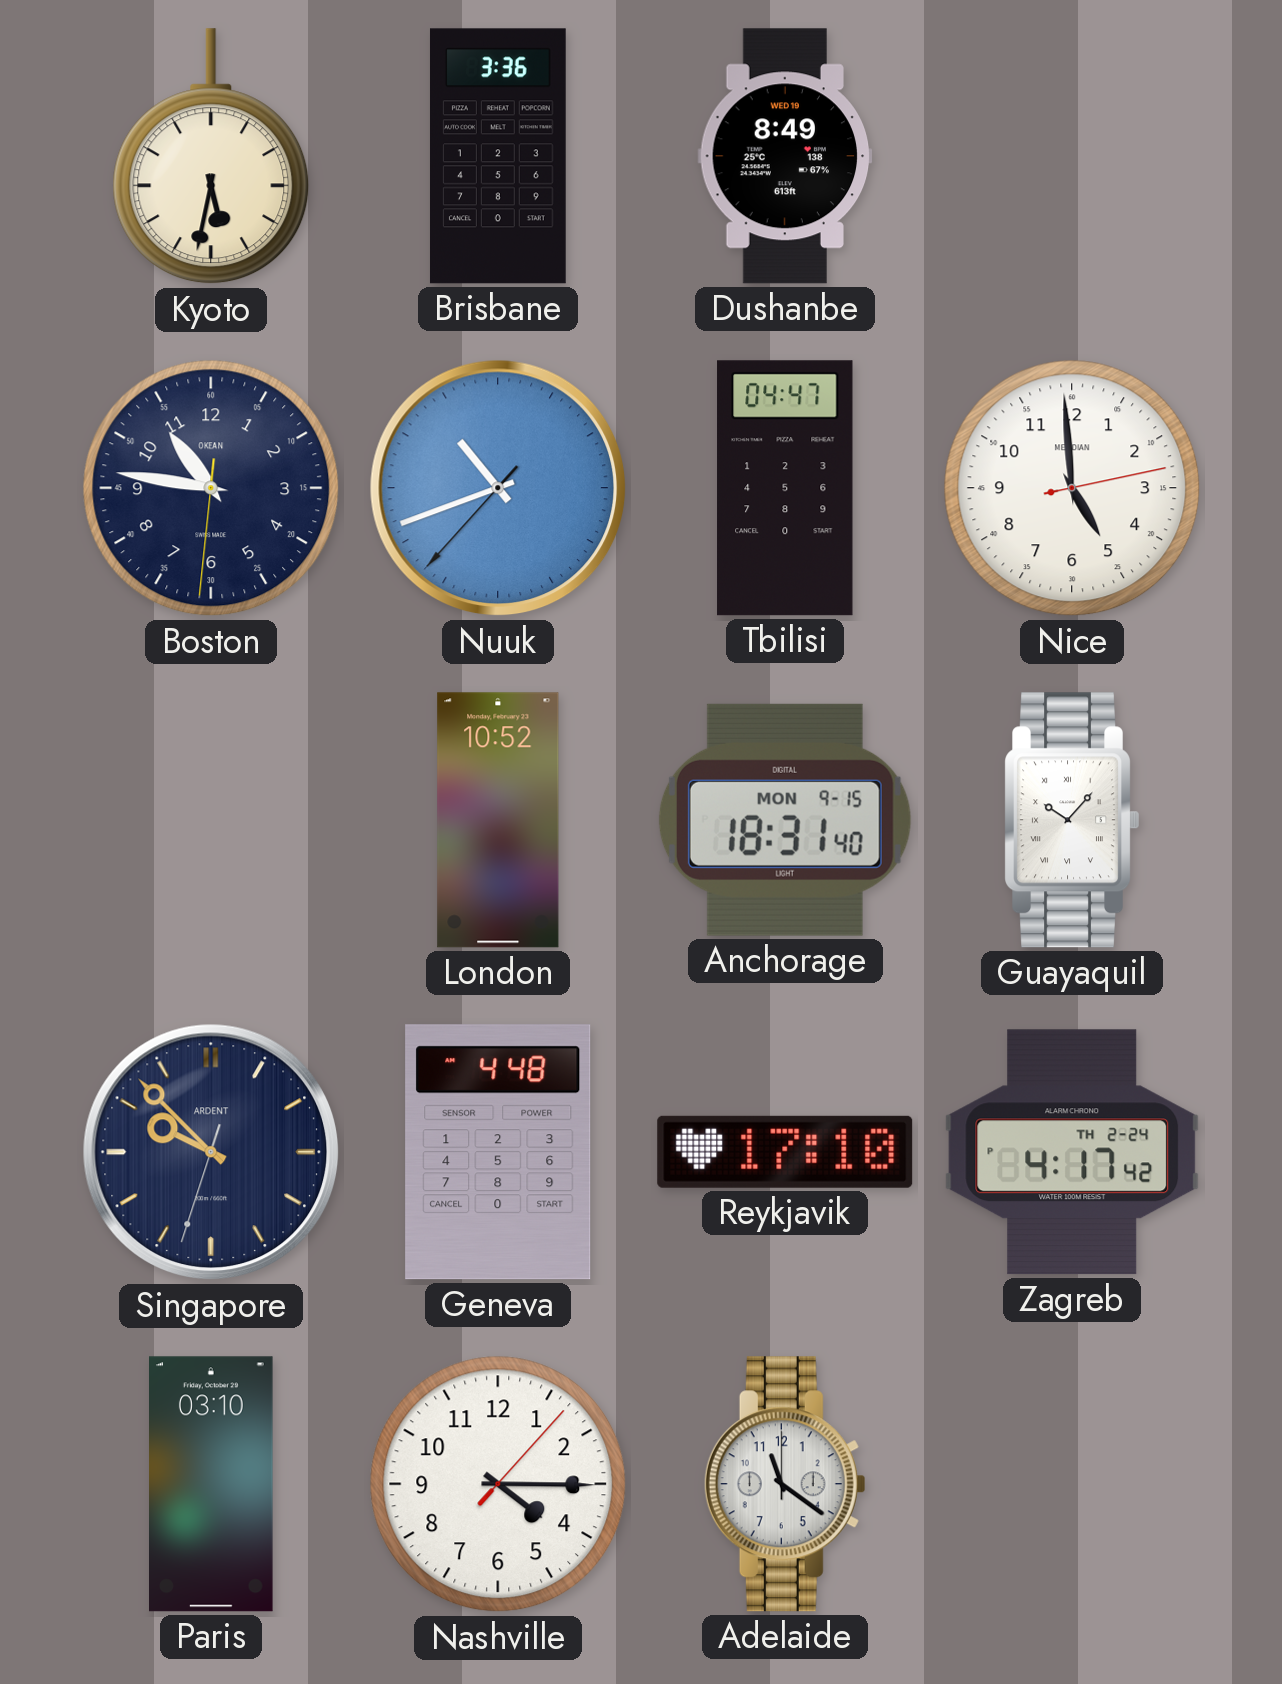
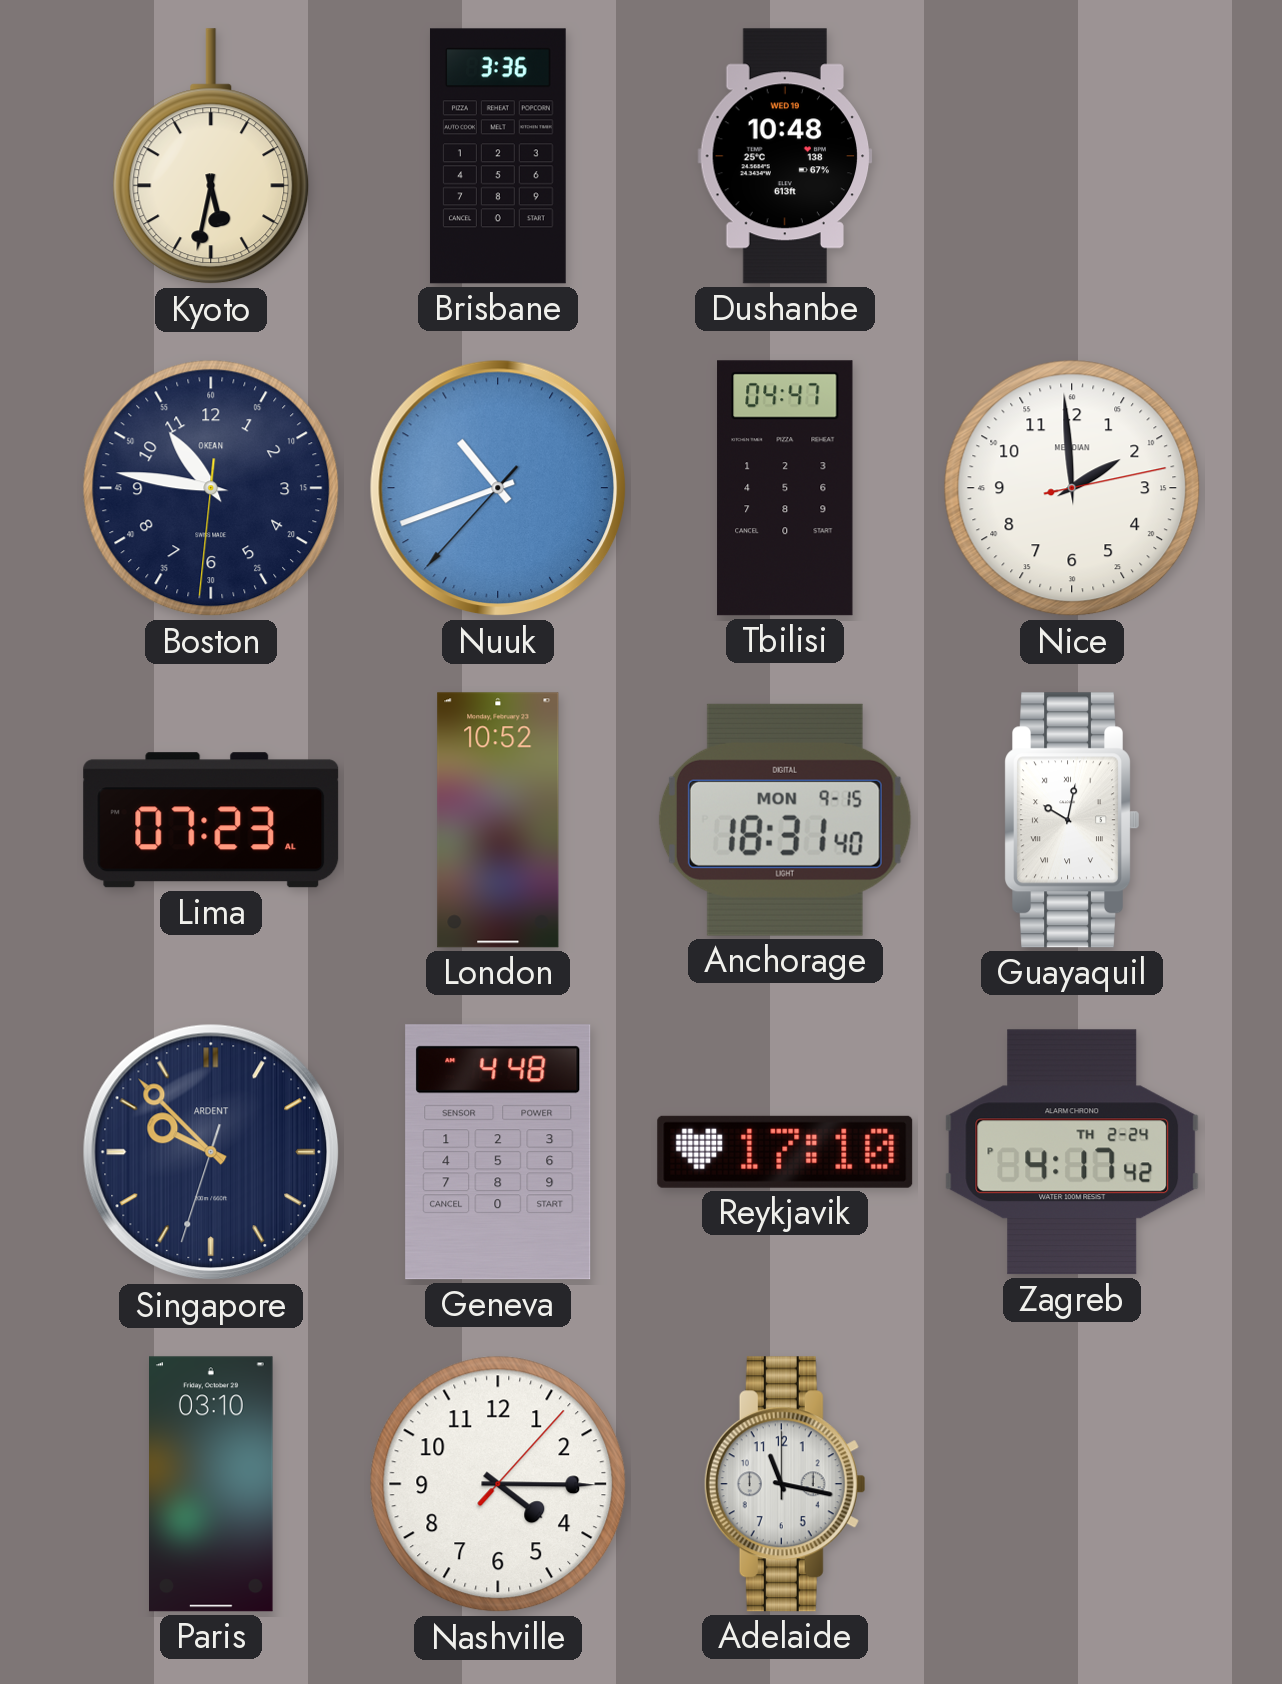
Dushanbe: 8:49 -> 10:48 (785, 156)
Nice: 4:59 -> 1:59 (1072, 488)
Lima: none -> 07:23 (211, 820)
Guayaquil: 10:07 -> 10:02 (1071, 820)
Adelaide: 11:21 -> 11:17 (785, 1484)
